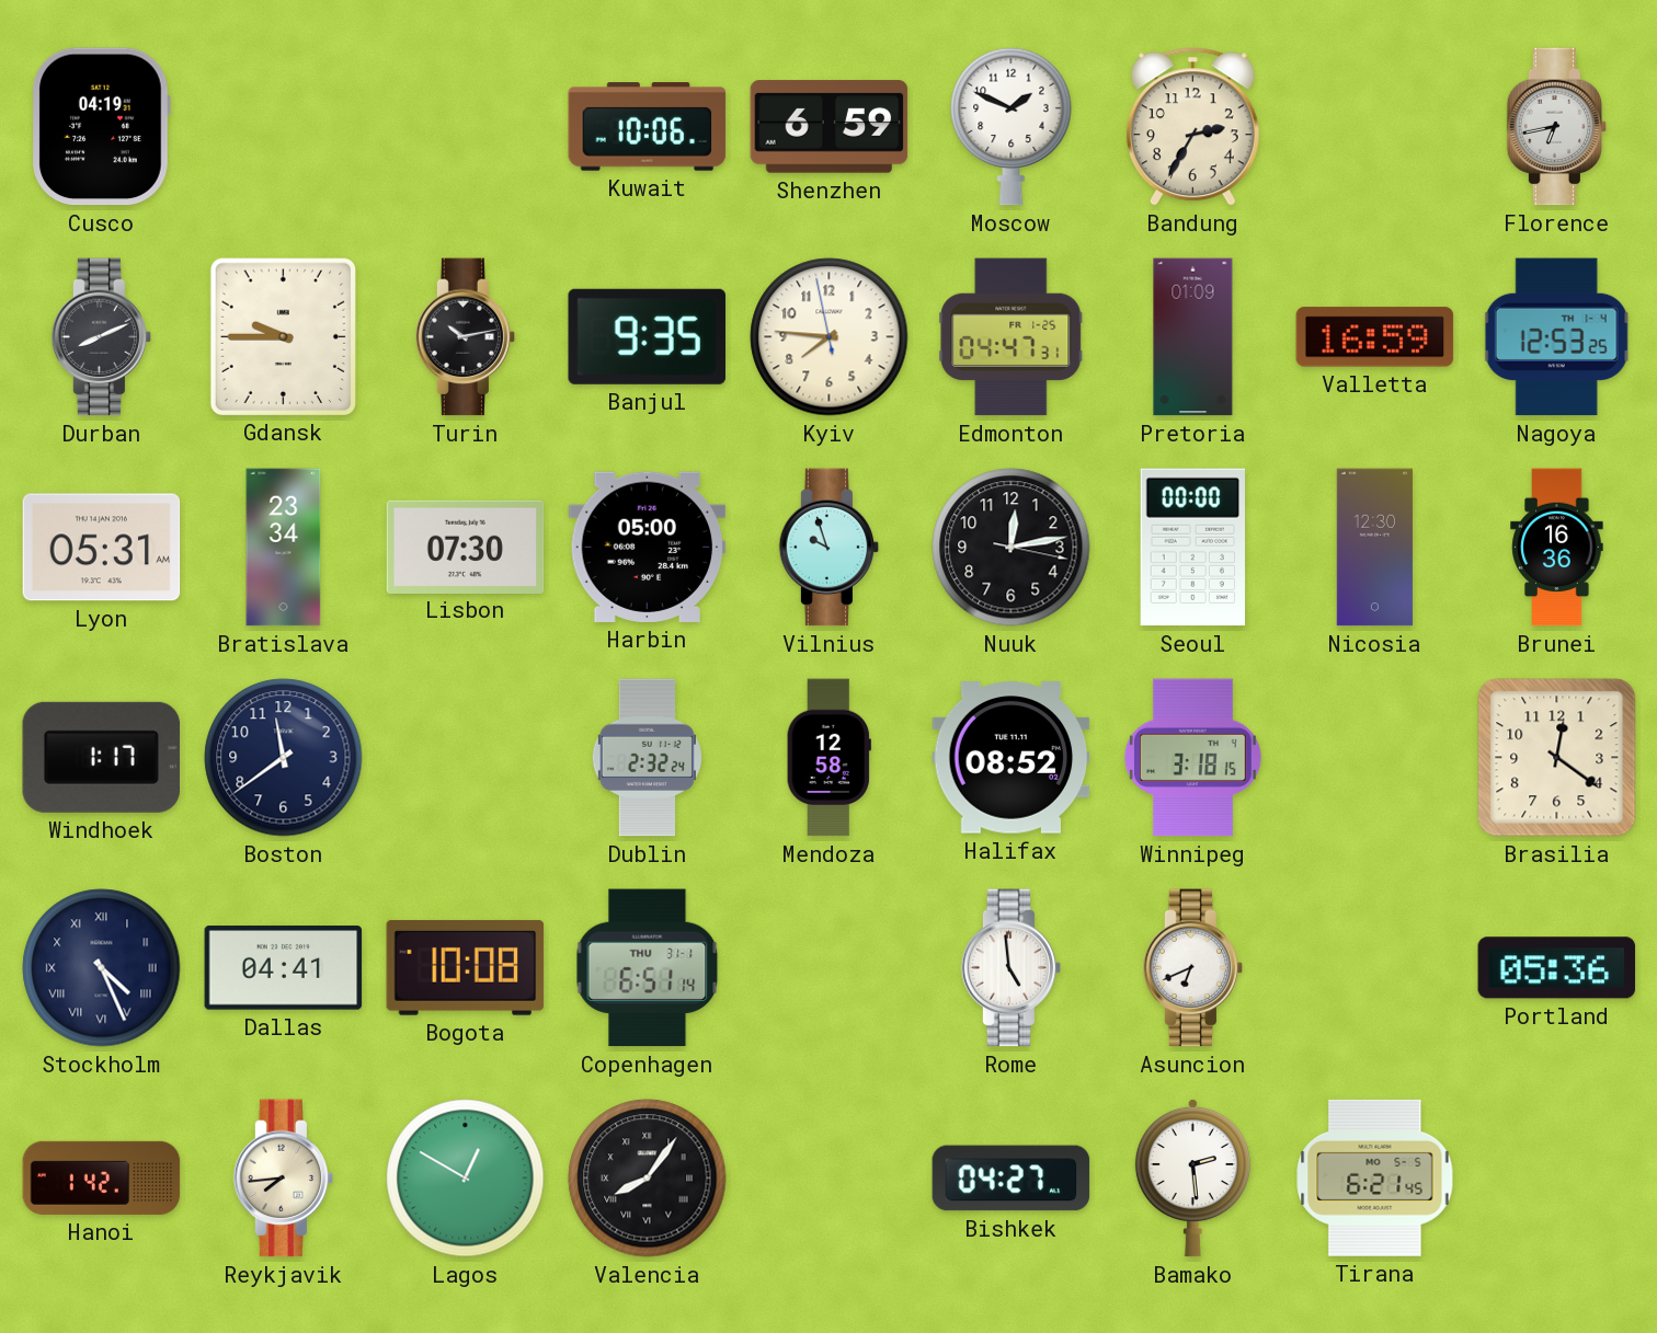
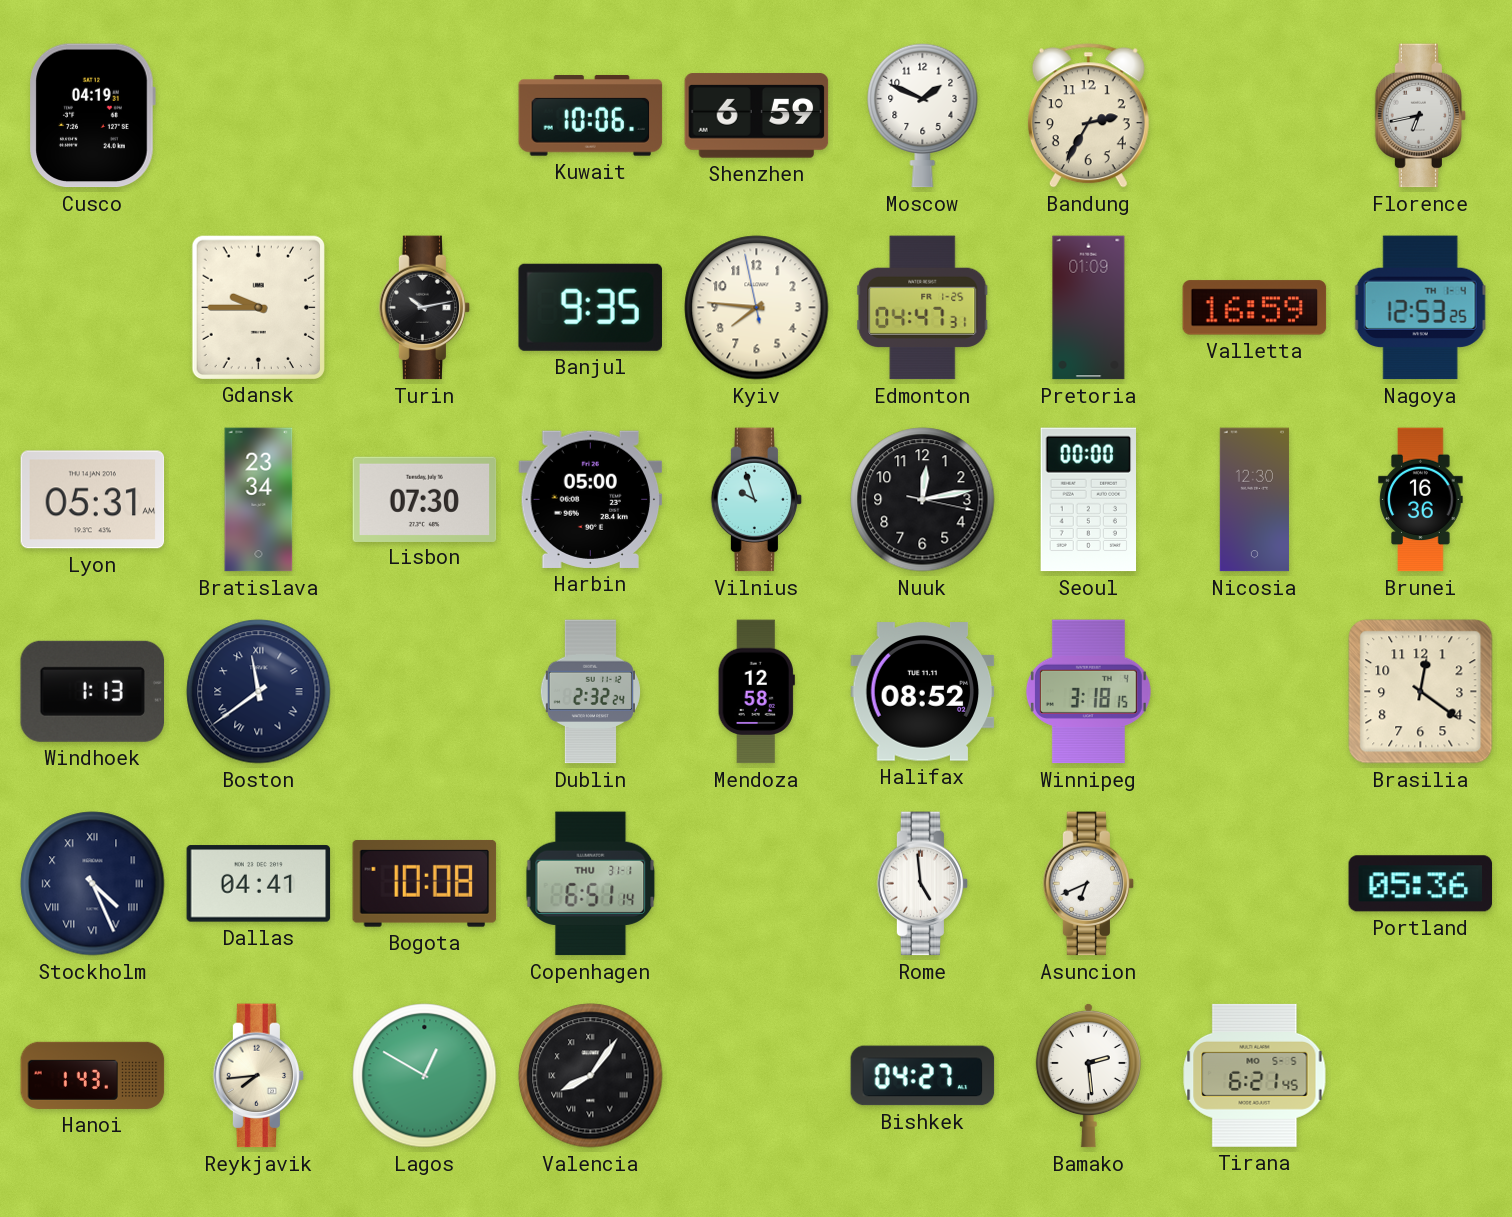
Durban: 8:11 -> none (102, 337)
Windhoek: 1:17 -> 1:13 (92, 691)
Boston numerals: Arabic -> Roman (259, 692)
Hanoi: 1:42 -> 1:43 (93, 1075)
